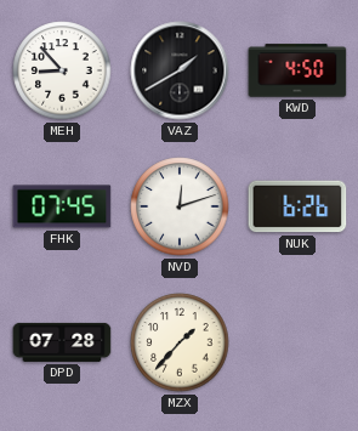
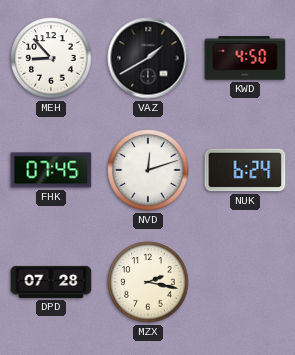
NUK: 6:26 -> 6:24 (245, 170)
MZX: 1:37 -> 2:17 (148, 282)
